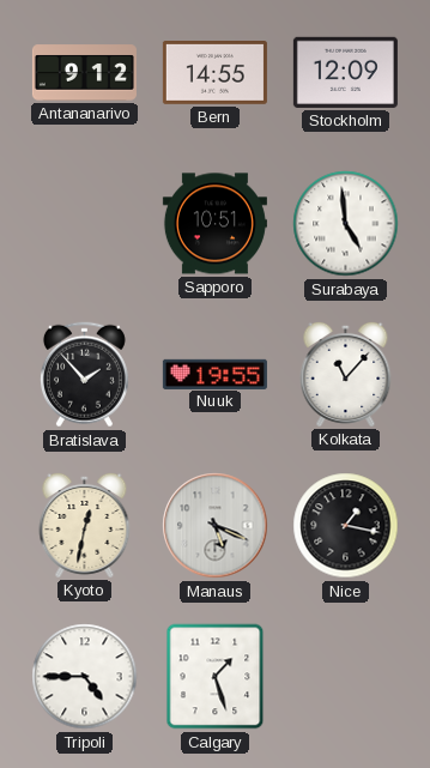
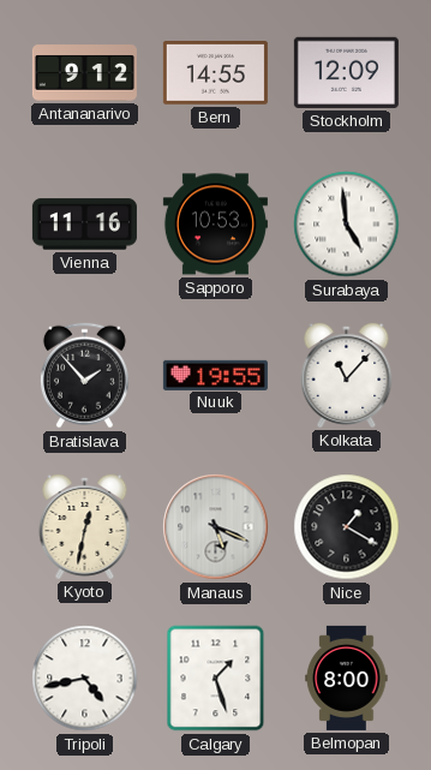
Vienna: none -> 11:16 (84, 225)
Sapporo: 10:51 -> 10:53 (215, 225)
Nice: 1:17 -> 1:20 (347, 527)
Tripoli: 4:45 -> 4:43 (85, 679)
Belmopan: none -> 8:00 (347, 678)
